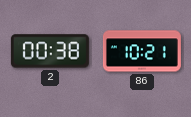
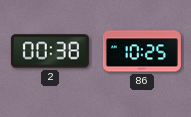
86: 10:21 -> 10:25 (142, 51)
